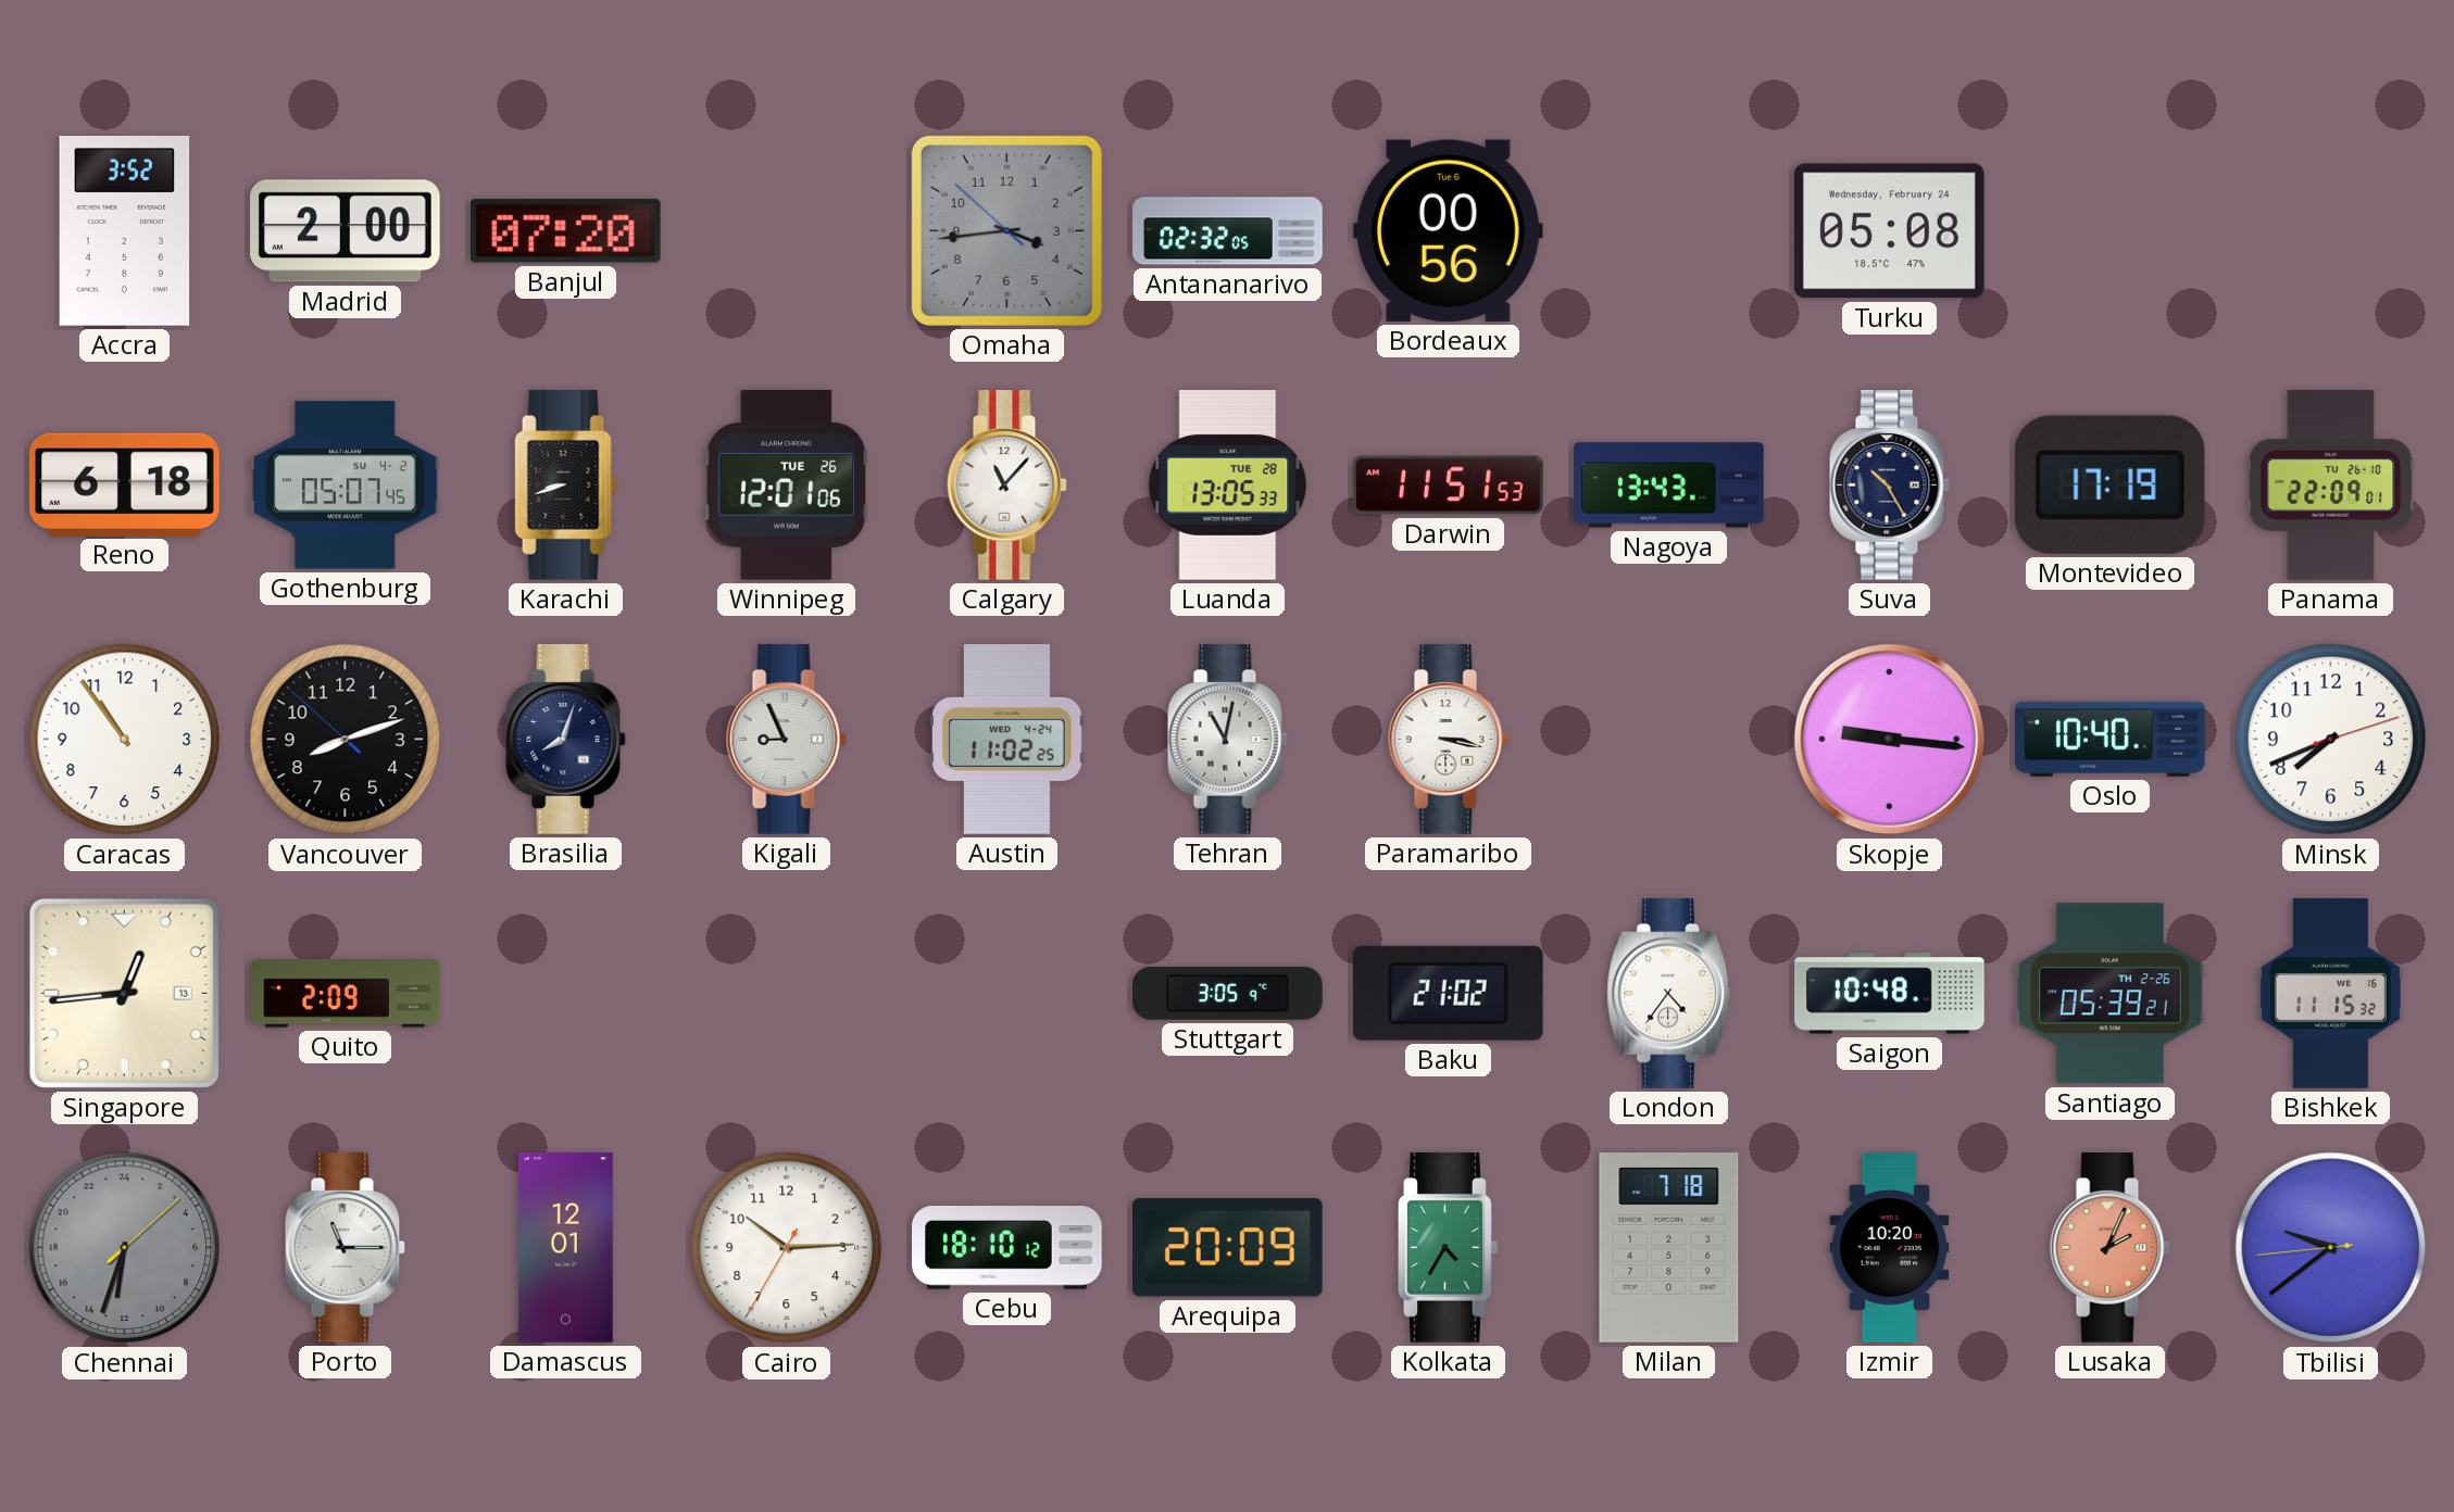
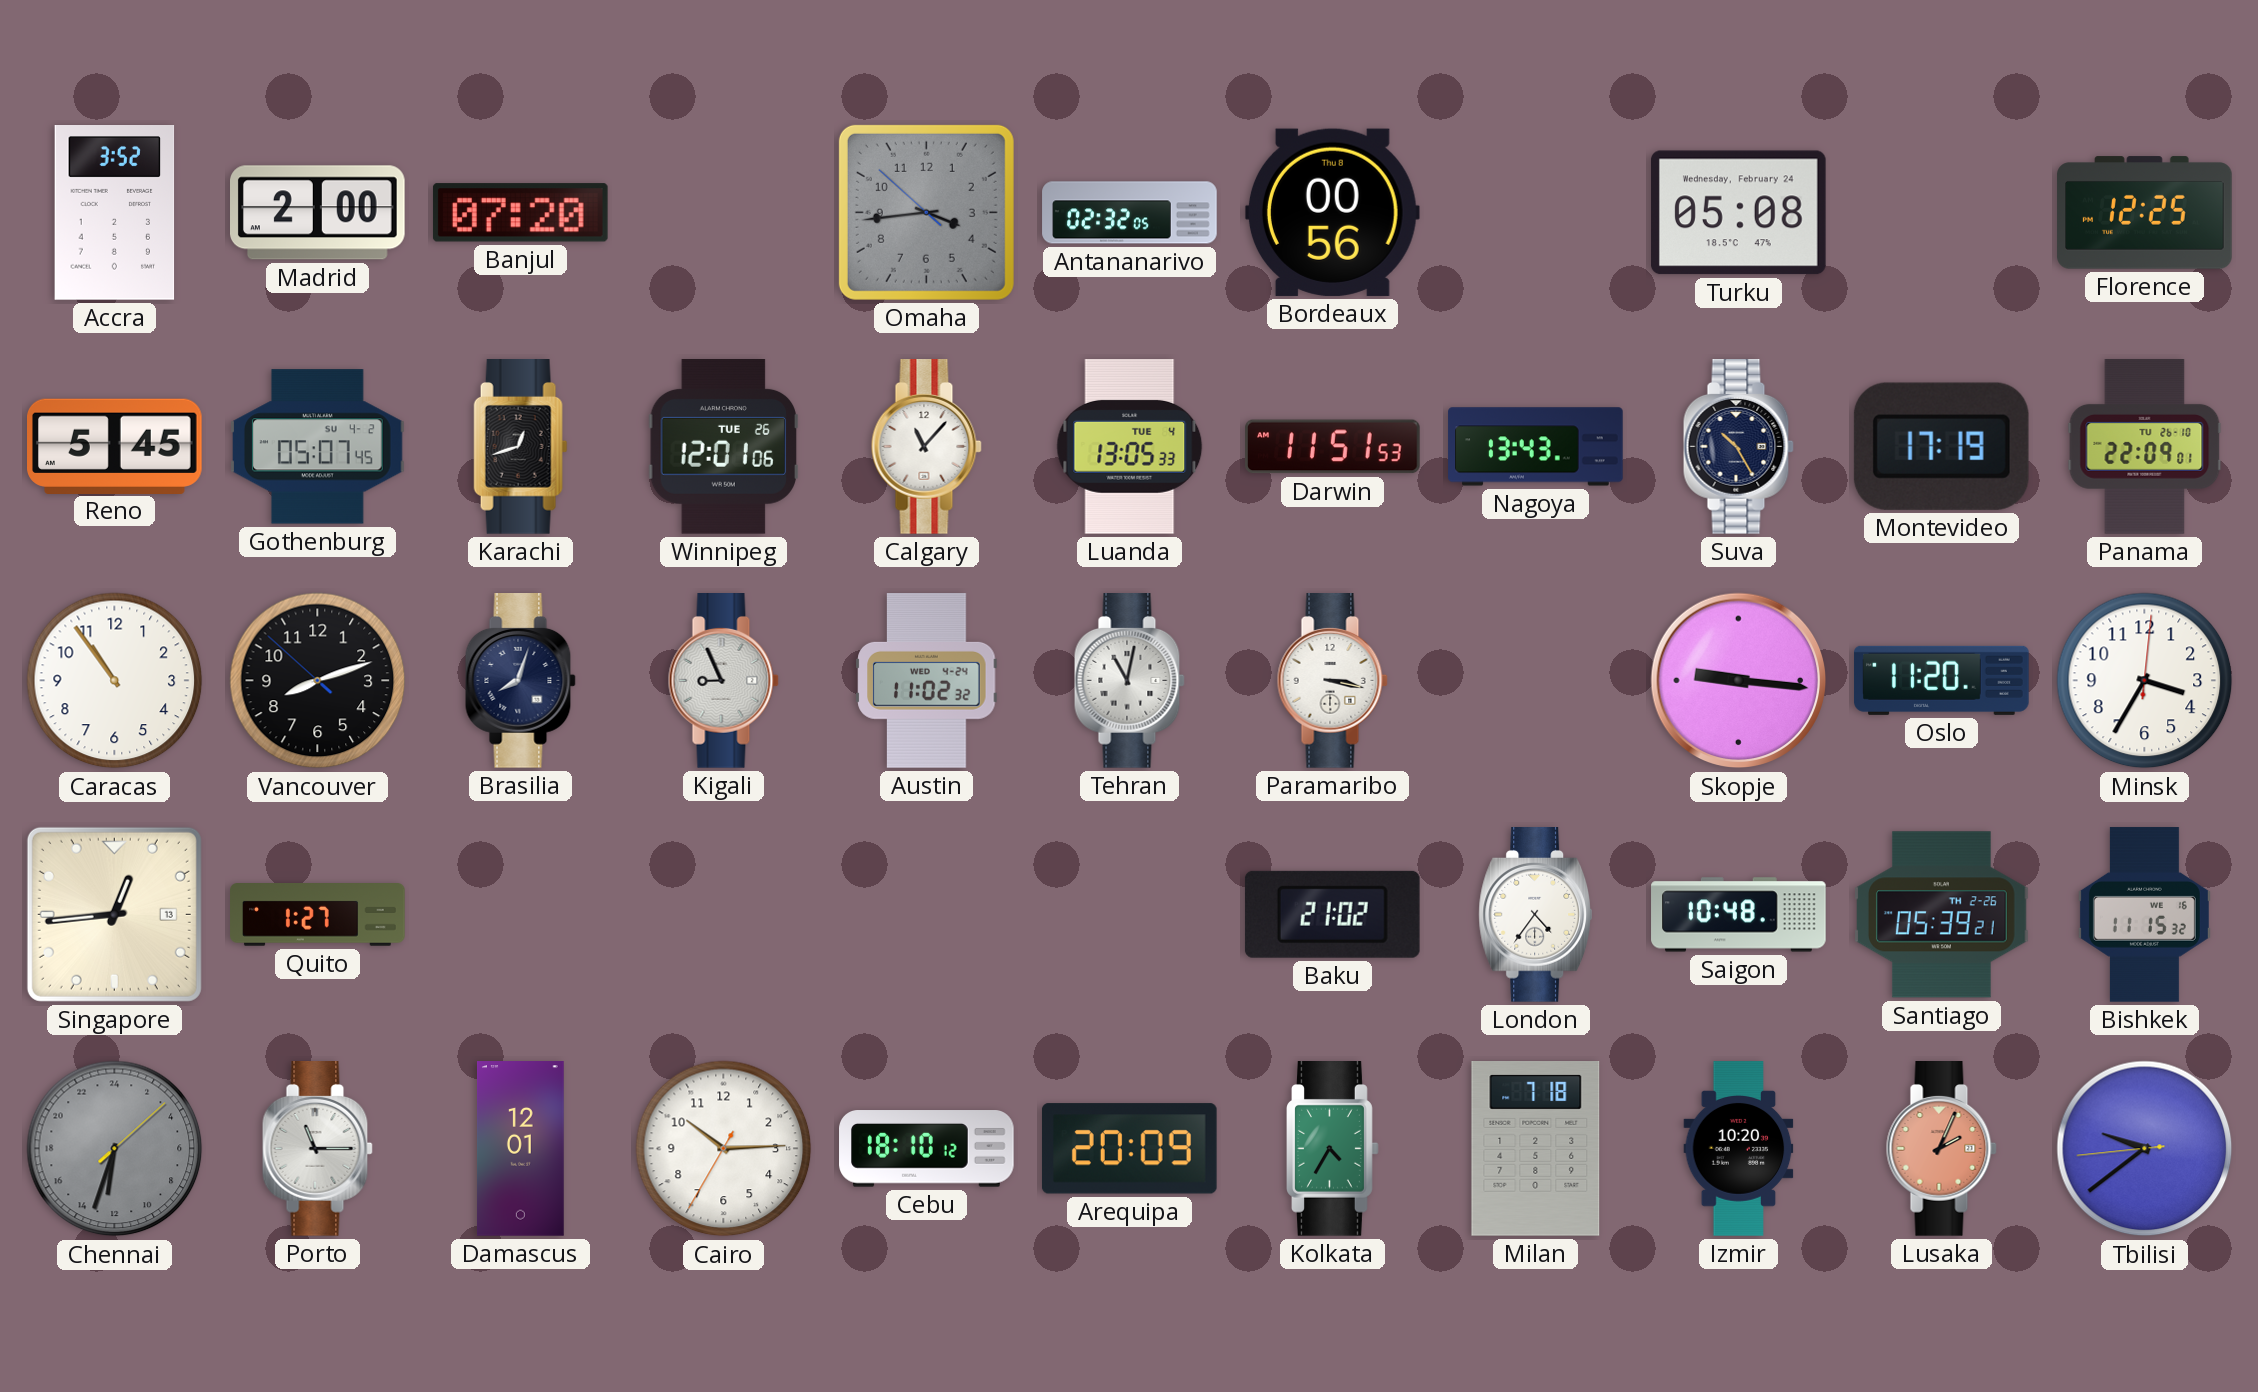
Bordeaux date: Tue 6 -> Thu 8 (1332, 212)
Florence: none -> 12:25 (2145, 213)
Reno: 6:18 -> 5:45 (115, 446)
Karachi: 8:42 -> 12:42 (521, 447)
Luanda date: TUE 28 -> TUE 4 (1130, 447)
Austin: 11:02:25 -> 11:02:32 (927, 681)
Oslo: 10:40 -> 11:20 (1942, 680)
Minsk: 7:41 -> 3:35 (2145, 681)
Quito: 2:09 -> 1:27 (318, 915)
Stuttgart: 3:05 -> none (1228, 994)
